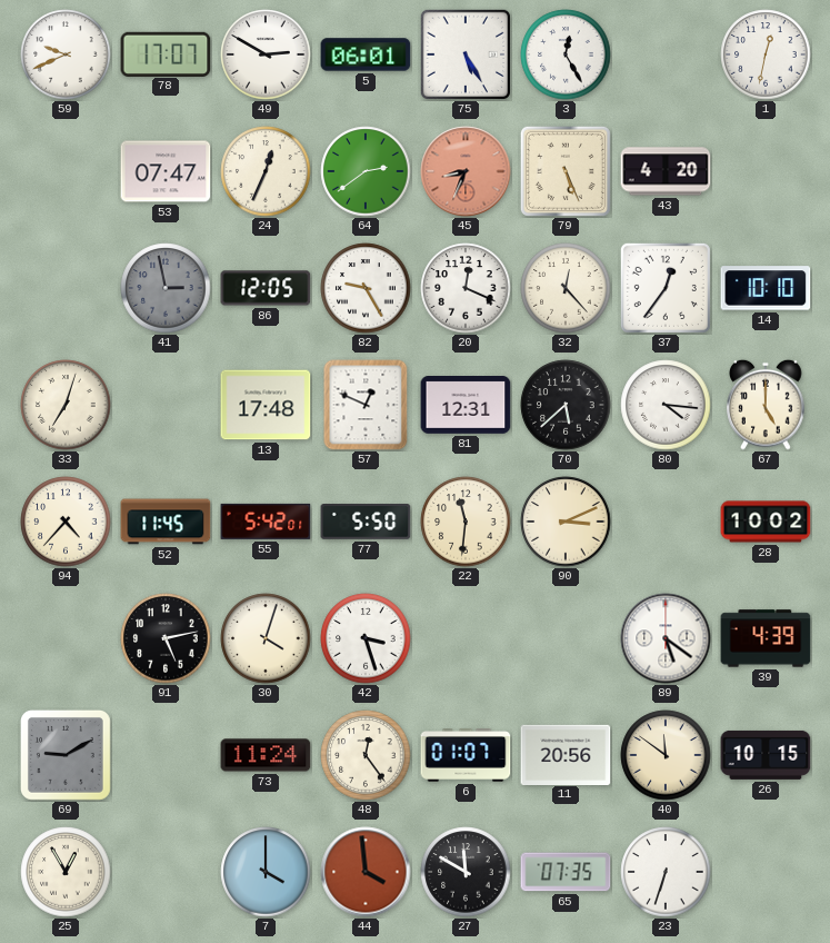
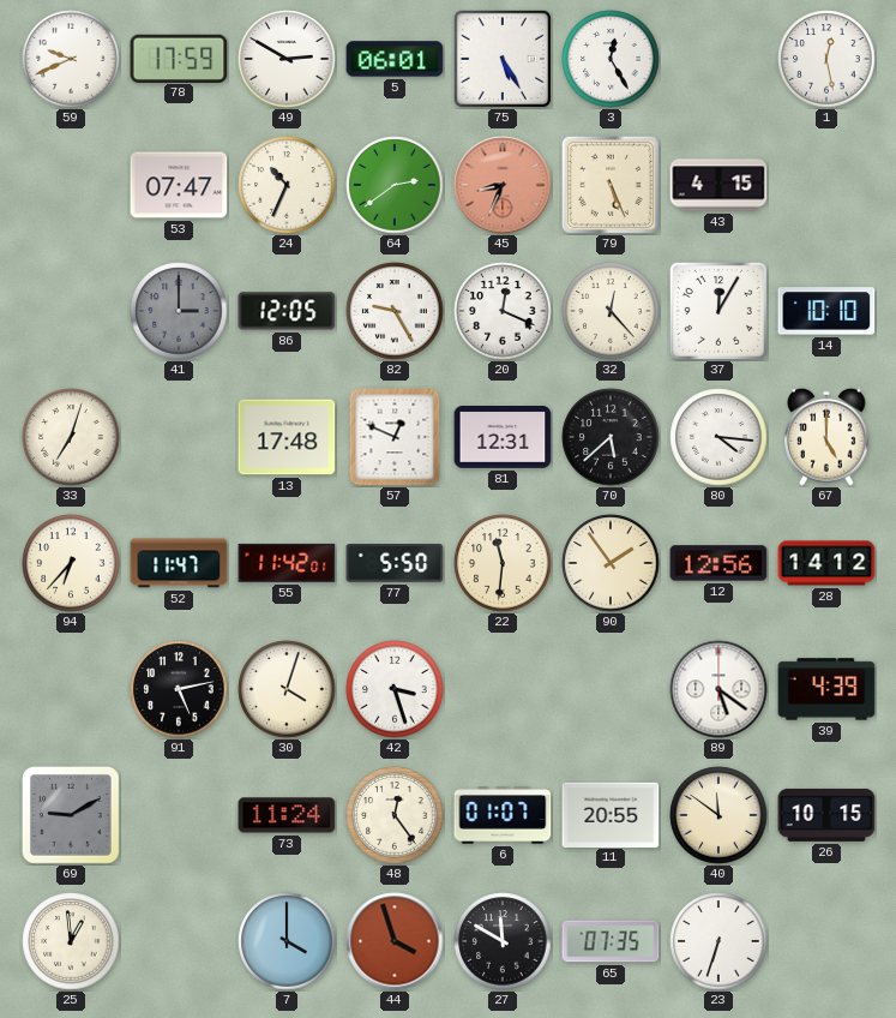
78: 17:07 -> 17:59 (179, 58)
1: 12:32 -> 12:28 (826, 59)
24: 12:34 -> 10:34 (287, 185)
43: 4:20 -> 4:15 (718, 185)
41: 2:58 -> 3:00 (179, 311)
37: 12:36 -> 12:05 (718, 311)
94: 4:37 -> 6:37 (71, 563)
52: 11:45 -> 11:47 (179, 563)
55: 5:42 -> 11:42 (287, 563)
90: 3:11 -> 1:54 (611, 563)
12: none -> 12:56 (718, 563)
28: 10:02 -> 14:12 (826, 563)
11: 20:56 -> 20:55 (611, 814)
25: 12:55 -> 12:59 (71, 941)
44: 3:59 -> 3:57 (395, 941)
